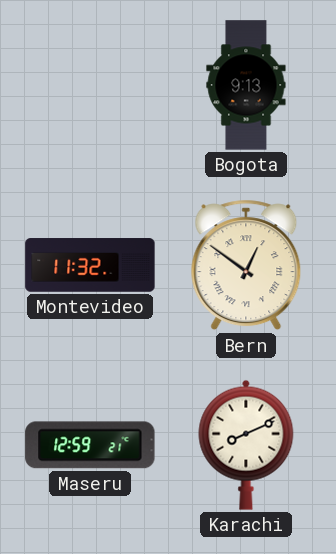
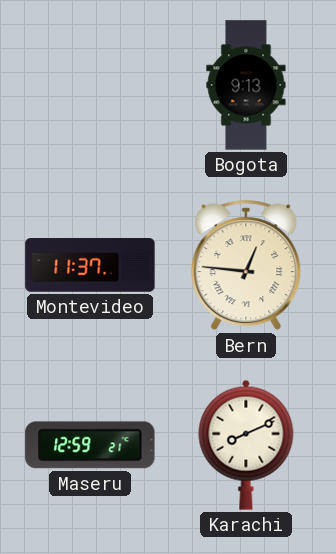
Montevideo: 11:32 -> 11:37 (90, 265)
Bern: 12:51 -> 12:46 (246, 265)
